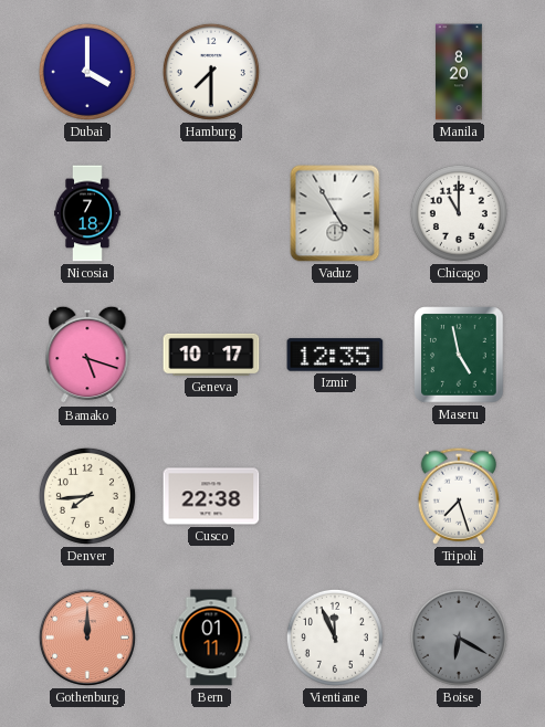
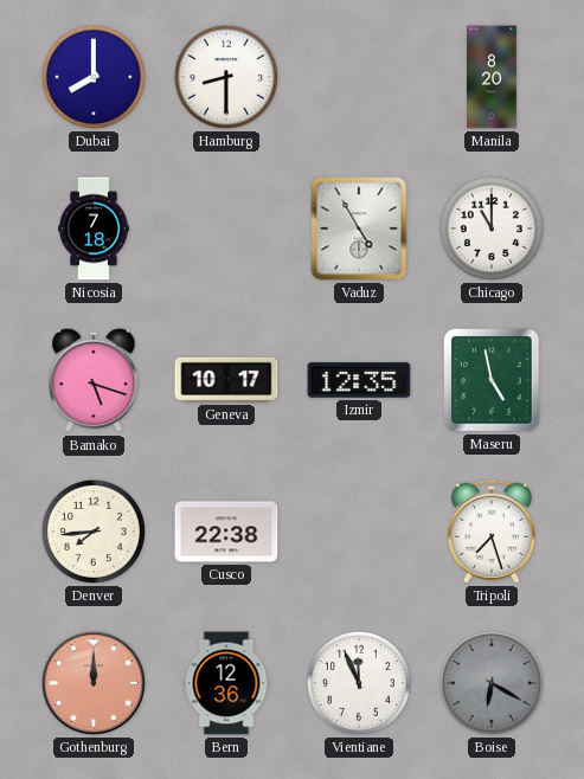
Dubai: 4:00 -> 8:00 (94, 77)
Hamburg: 7:30 -> 8:30 (226, 77)
Bern: 01:11 -> 12:36 (226, 683)
